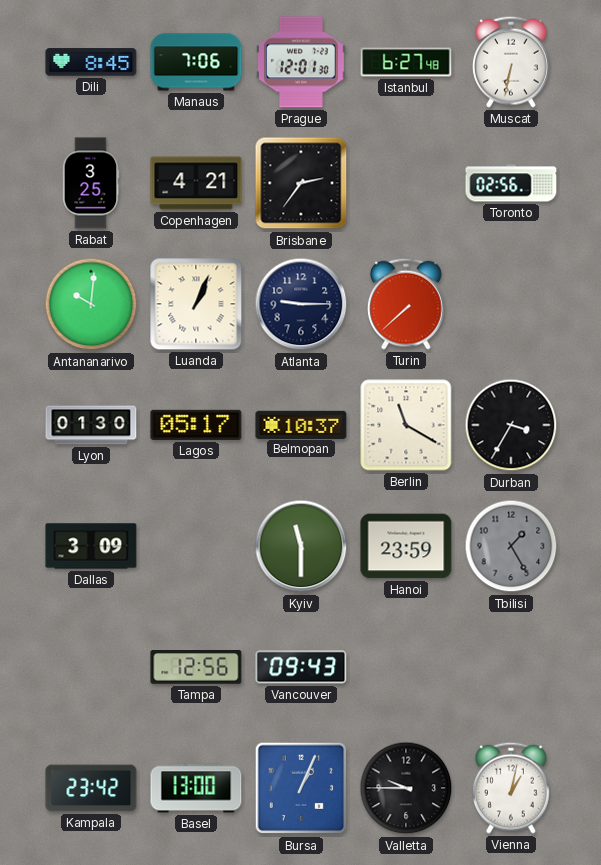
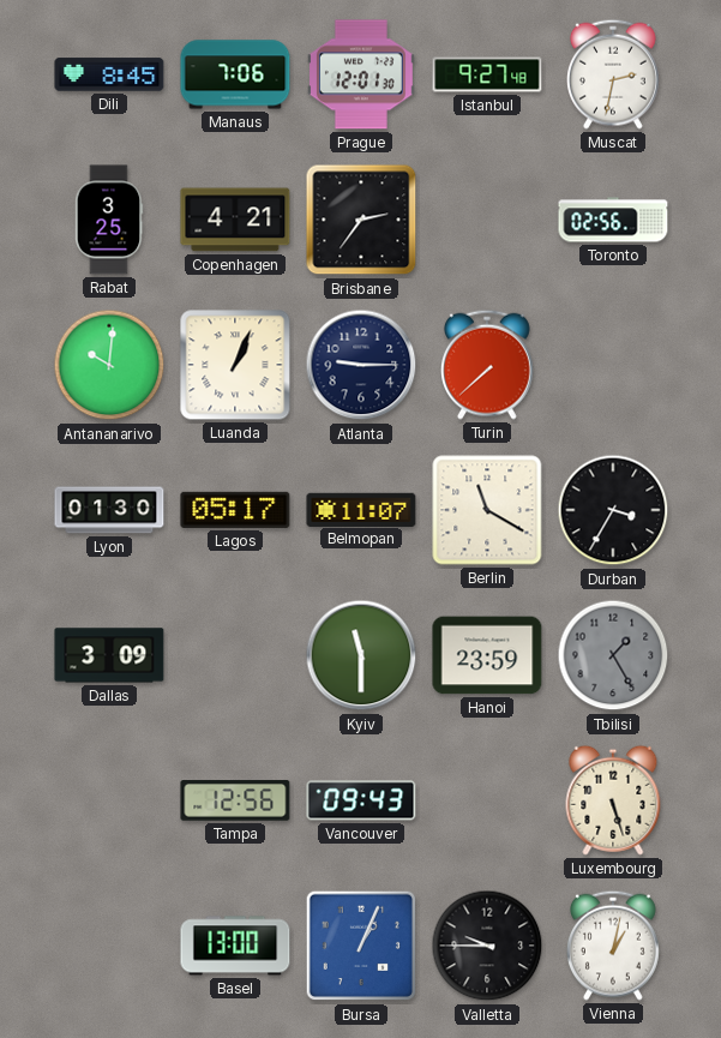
Istanbul: 6:27 -> 9:27 (487, 74)
Muscat: 6:32 -> 2:32 (614, 74)
Belmopan: 10:37 -> 11:07 (361, 509)
Luxembourg: none -> 5:27 (613, 800)
Kampala: 23:42 -> none (91, 788)
